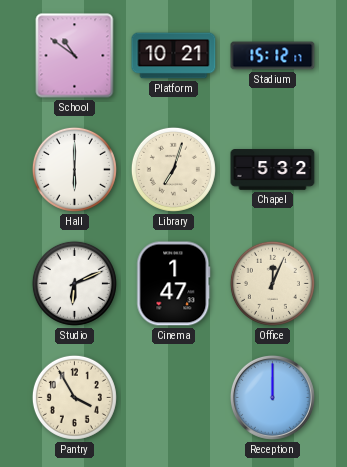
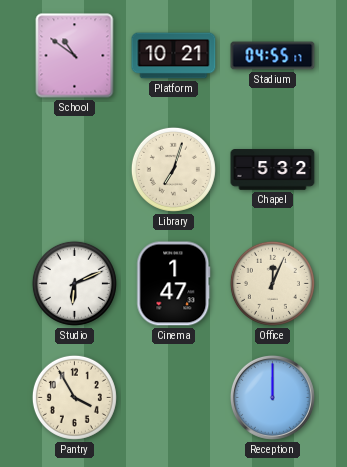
Stadium: 15:12 -> 04:55 (273, 56)
Hall: 6:00 -> none (74, 169)
